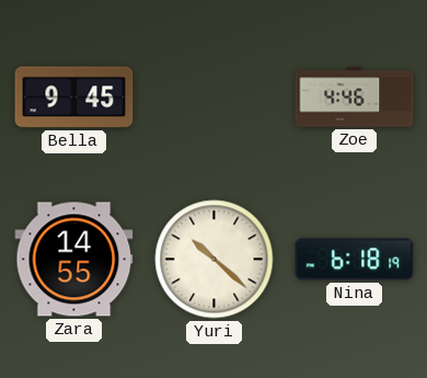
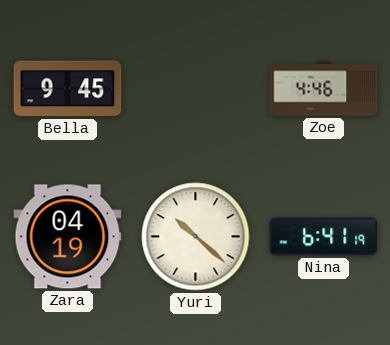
Zara: 14:55 -> 04:19 (68, 237)
Nina: 6:18 -> 6:41 (324, 237)
